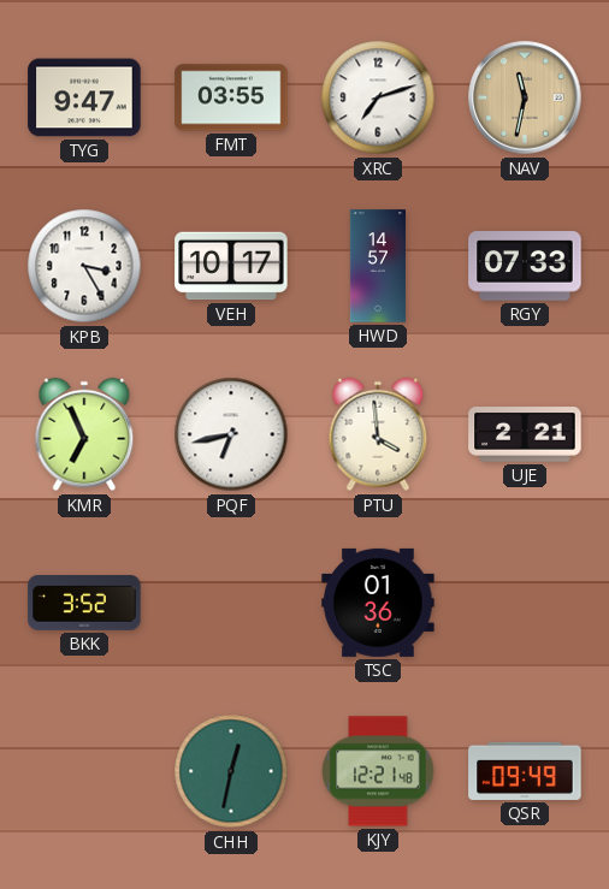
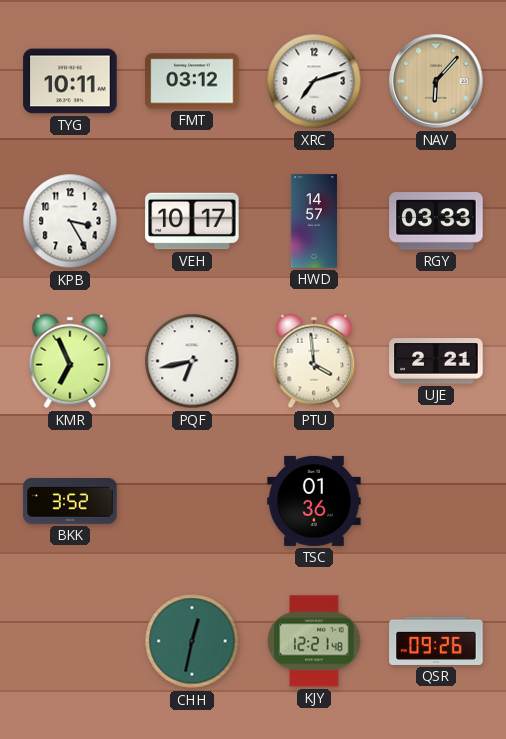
TYG: 9:47 -> 10:11 (70, 81)
FMT: 03:55 -> 03:12 (192, 81)
NAV: 11:32 -> 6:07 (436, 81)
RGY: 07:33 -> 03:33 (436, 221)
QSR: 09:49 -> 09:26 (436, 641)
